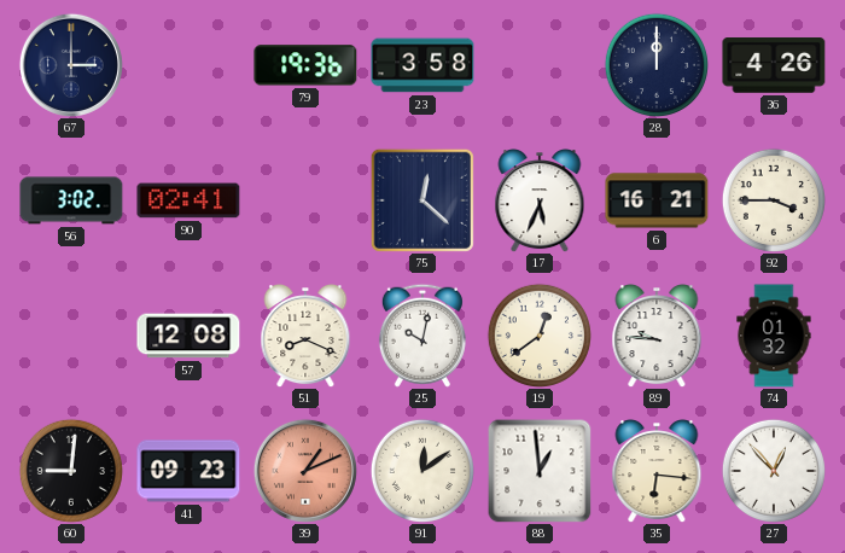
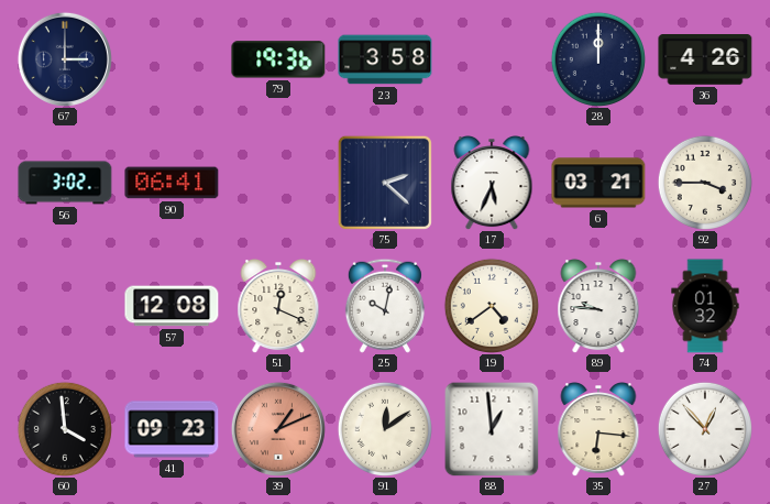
90: 02:41 -> 06:41 (172, 183)
75: 12:22 -> 2:22 (385, 183)
6: 16:21 -> 03:21 (598, 183)
51: 8:19 -> 12:19 (278, 306)
19: 12:39 -> 4:39 (492, 306)
60: 9:01 -> 3:59 (65, 429)
